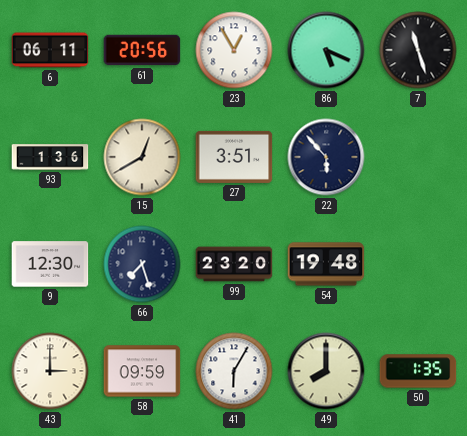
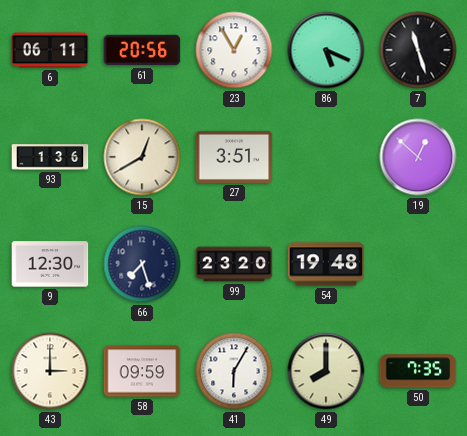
22: 5:53 -> none (326, 157)
19: none -> 12:52 (418, 157)
50: 1:35 -> 7:35 (418, 371)
